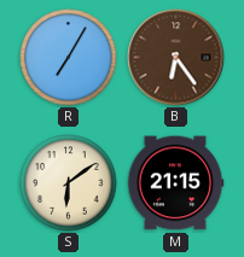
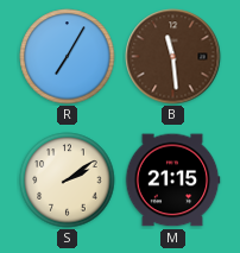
B: 6:24 -> 11:29 (173, 57)
S: 6:09 -> 2:09 (68, 181)
